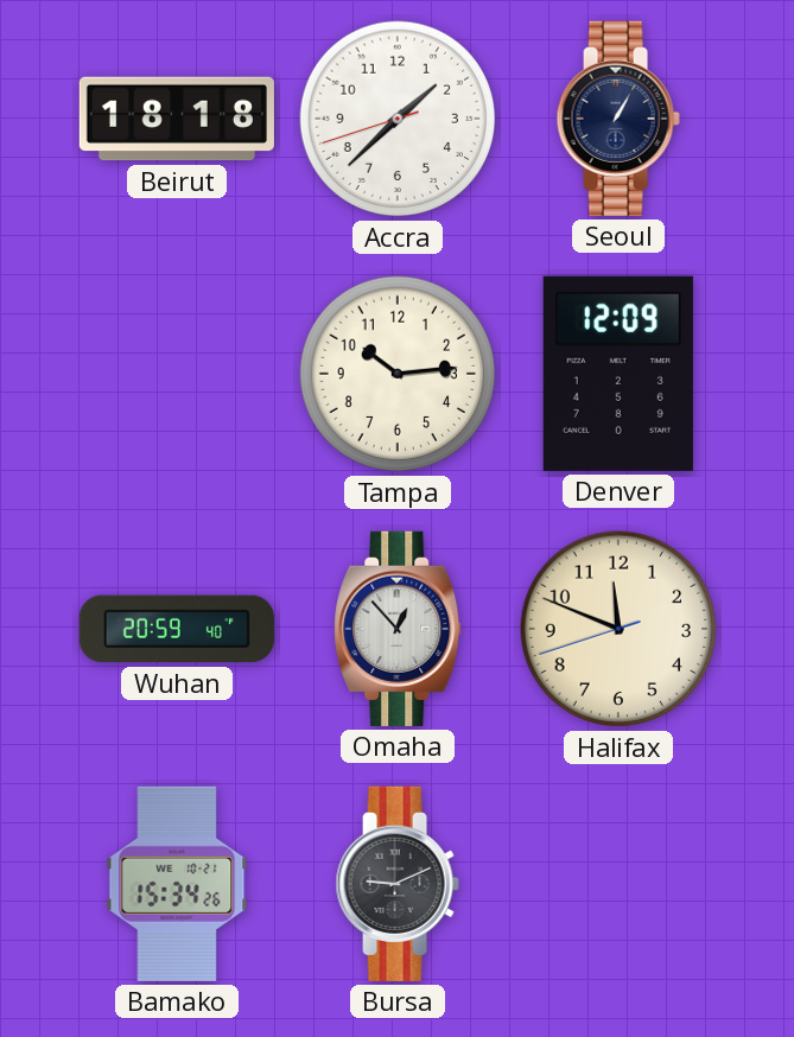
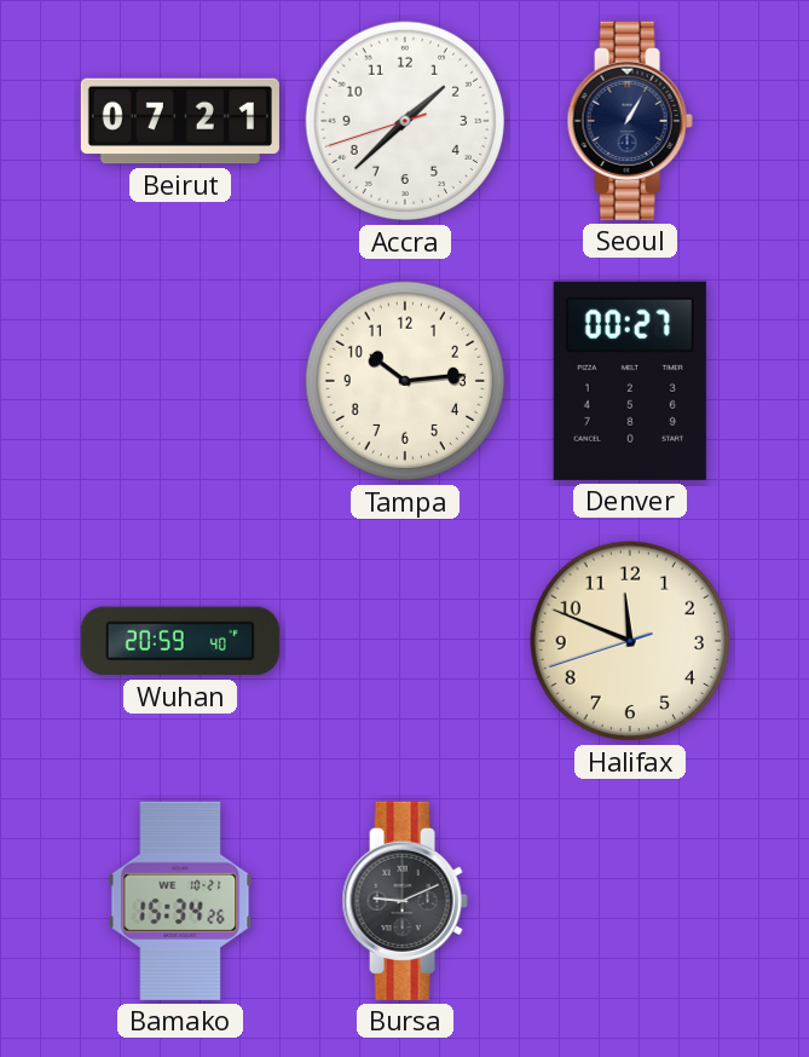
Beirut: 18:18 -> 07:21 (180, 121)
Denver: 12:09 -> 00:27 (630, 381)
Omaha: 12:53 -> none (398, 629)
